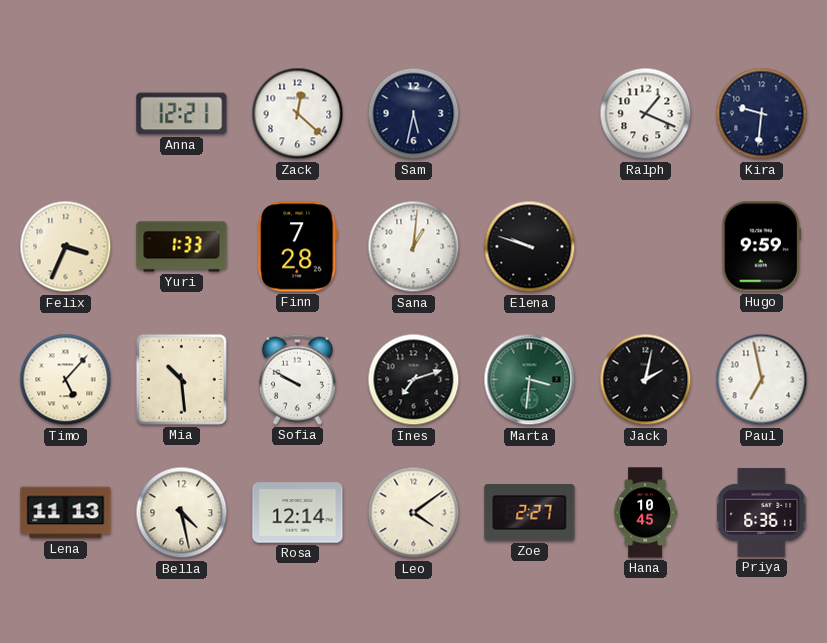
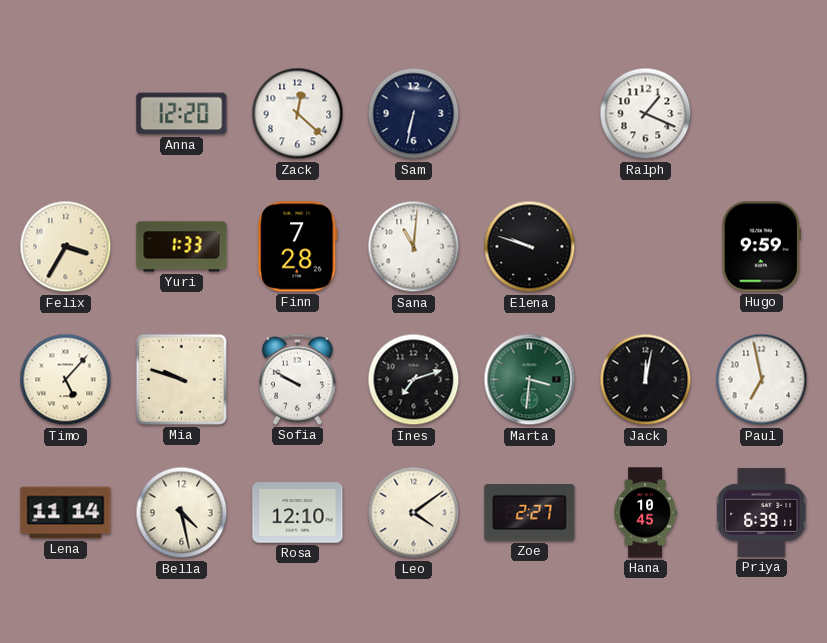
Anna: 12:21 -> 12:20 (182, 114)
Sam: 5:32 -> 6:32 (414, 114)
Kira: 9:31 -> none (762, 114)
Felix: 3:34 -> 3:35 (66, 247)
Sana: 1:01 -> 11:01 (414, 247)
Mia: 10:29 -> 9:48 (181, 379)
Jack: 2:02 -> 12:02 (646, 380)
Lena: 11:13 -> 11:14 (66, 513)
Rosa: 12:14 -> 12:10 (298, 513)
Priya: 6:36 -> 6:39 (762, 512)
